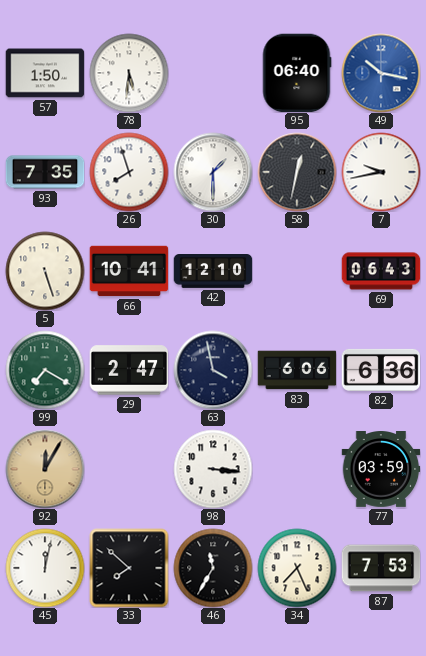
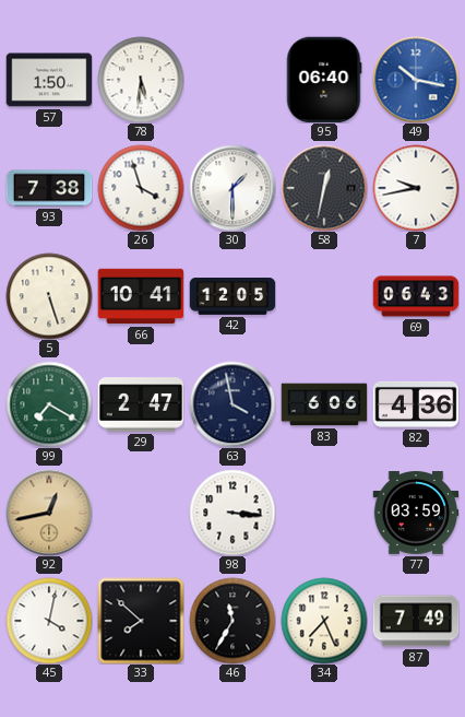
93: 7:35 -> 7:38 (49, 188)
26: 7:57 -> 3:57 (141, 188)
42: 12:10 -> 12:05 (233, 297)
82: 6:36 -> 4:36 (416, 404)
92: 12:05 -> 12:43 (49, 513)
45: 12:02 -> 4:02 (49, 621)
87: 7:53 -> 7:49 (416, 621)
